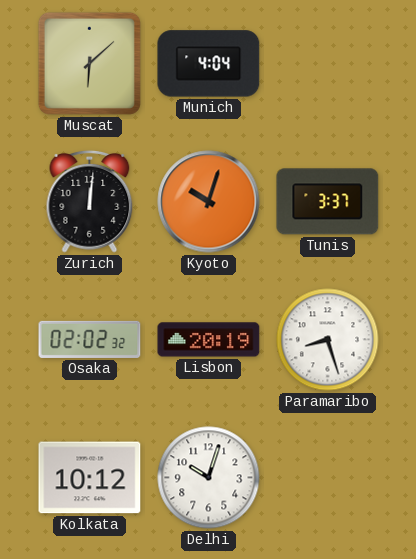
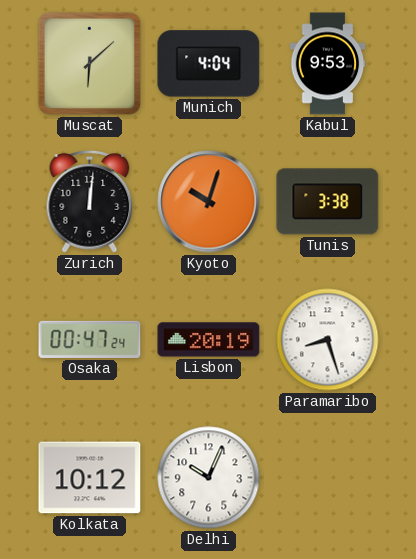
Kabul: none -> 9:53 (328, 64)
Tunis: 3:37 -> 3:38 (328, 202)
Osaka: 02:02 -> 00:47 (90, 339)
Delhi: 10:03 -> 10:04 (209, 478)
